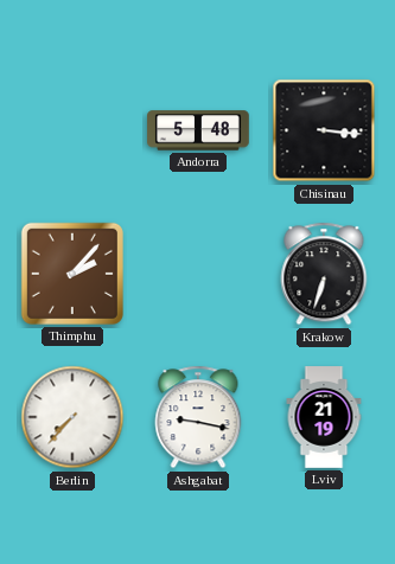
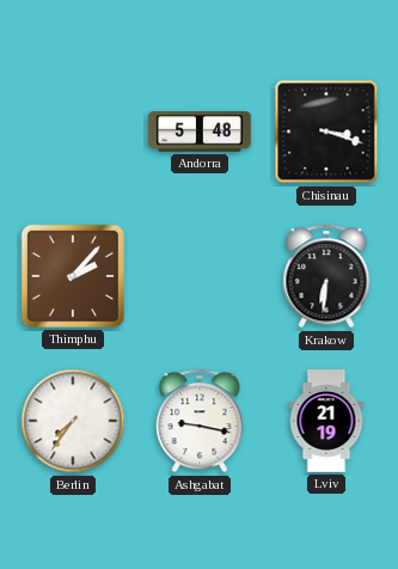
Chisinau: 3:16 -> 3:18 (326, 131)
Krakow: 6:33 -> 6:31 (326, 276)
Berlin: 7:37 -> 7:36 (73, 421)
